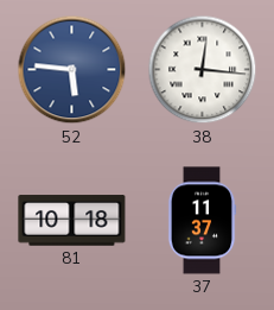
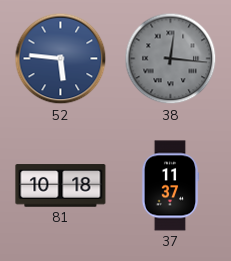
38 dial: white -> grey (171, 59)
